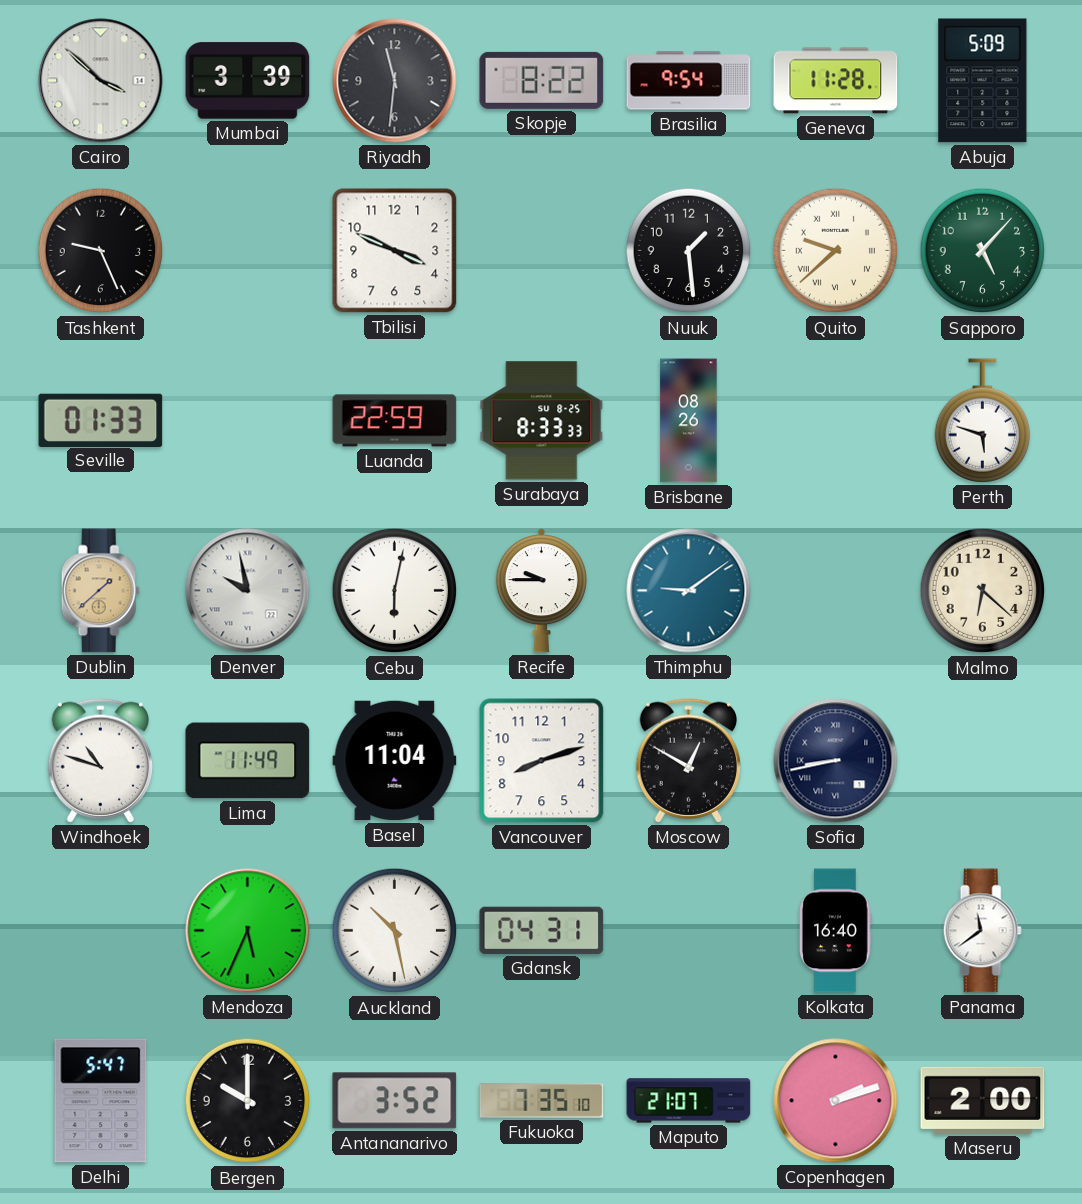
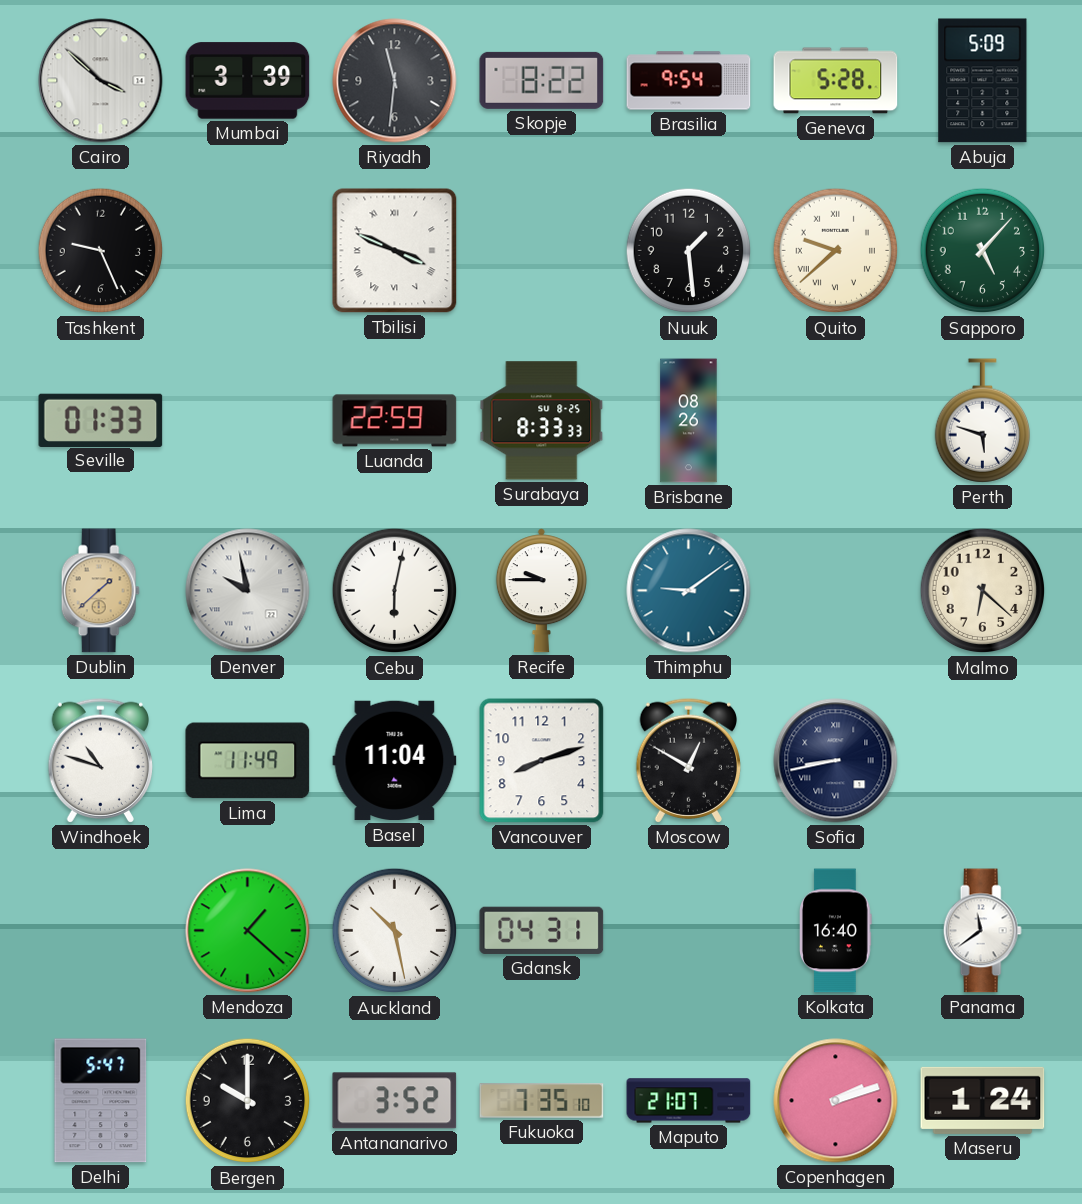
Geneva: 11:28 -> 5:28 (836, 81)
Tbilisi numerals: Arabic -> Roman (395, 251)
Mendoza: 5:34 -> 1:22 (248, 931)
Maseru: 2:00 -> 1:24 (983, 1100)
